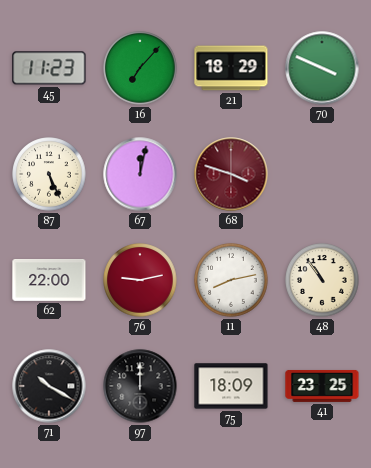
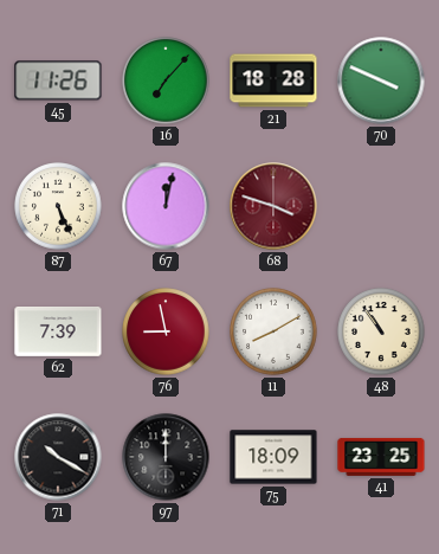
45: 11:23 -> 11:26 (58, 80)
21: 18:29 -> 18:28 (273, 80)
62: 22:00 -> 7:39 (58, 333)
76: 9:13 -> 8:58 (166, 331)
11: 8:13 -> 8:10 (273, 331)
